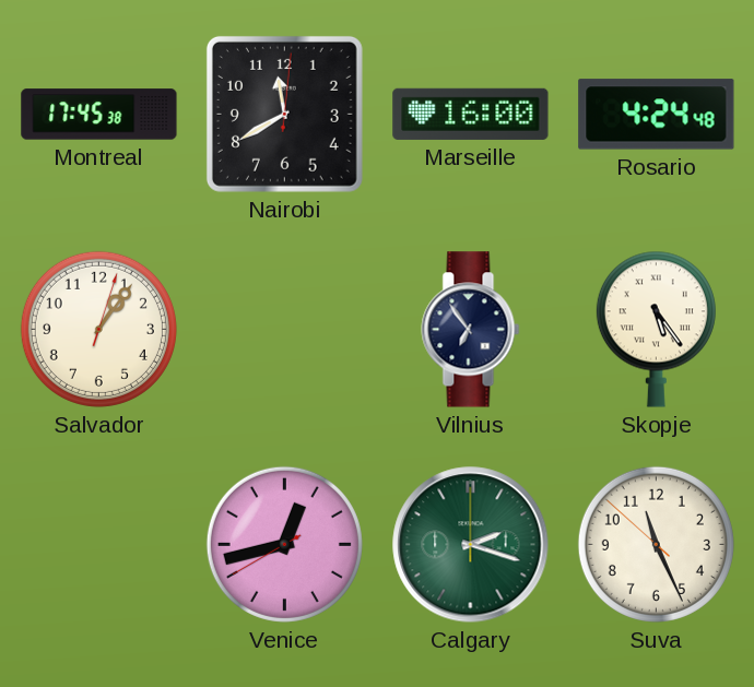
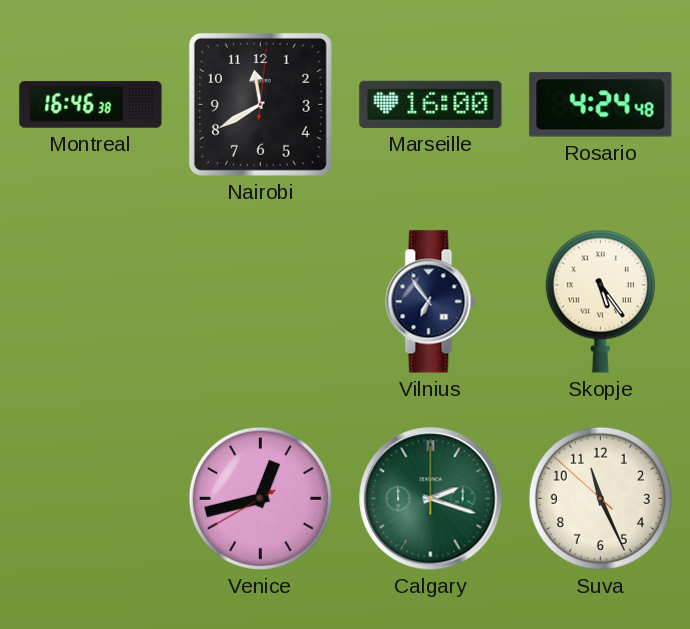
Montreal: 17:45 -> 16:46 (91, 105)
Salvador: 1:06 -> none (98, 329)
